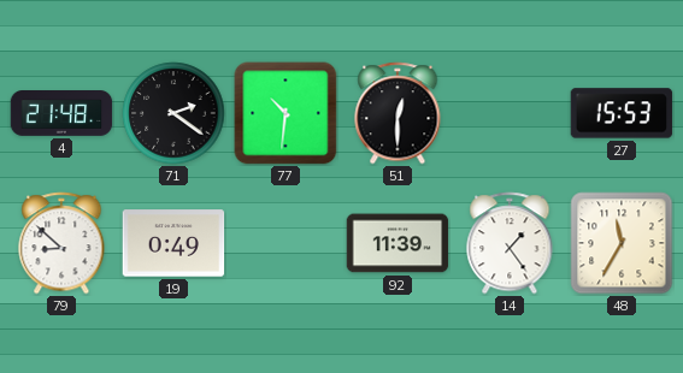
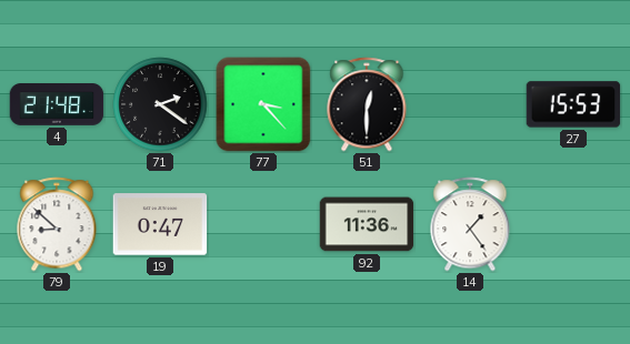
77: 10:31 -> 3:23 (263, 104)
19: 0:49 -> 0:47 (160, 224)
92: 11:39 -> 11:36 (367, 224)
48: 11:35 -> none (622, 243)
